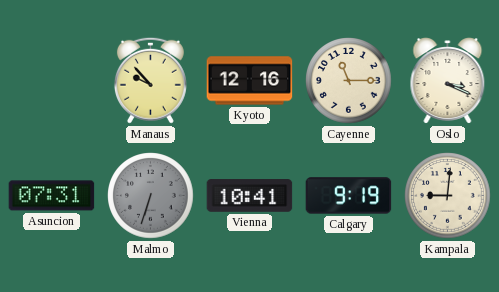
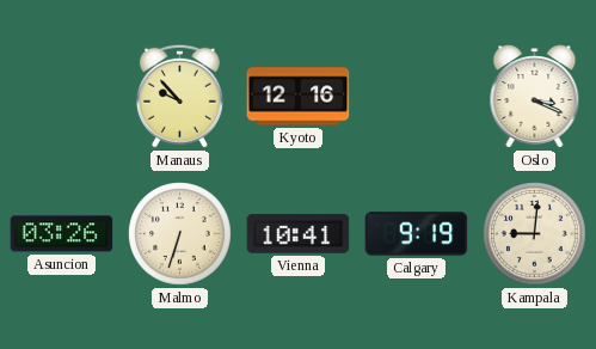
Cayenne: 11:15 -> none (349, 81)
Asuncion: 07:31 -> 03:26 (62, 234)
Malmo dial: grey -> cream (180, 234)
